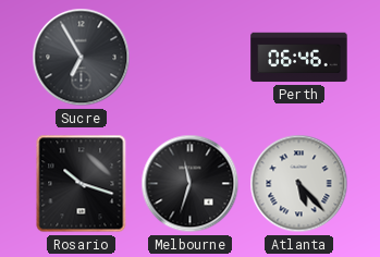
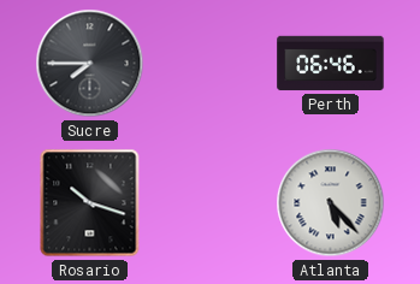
Sucre: 6:55 -> 7:45 (90, 64)
Melbourne: 11:33 -> none (191, 184)
